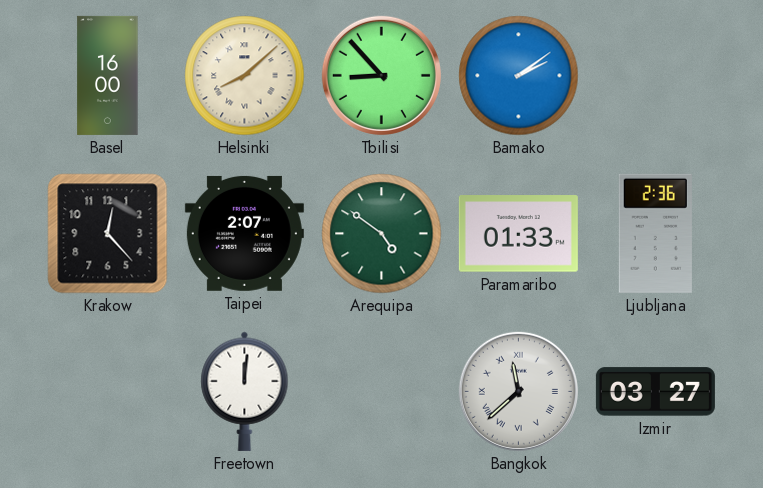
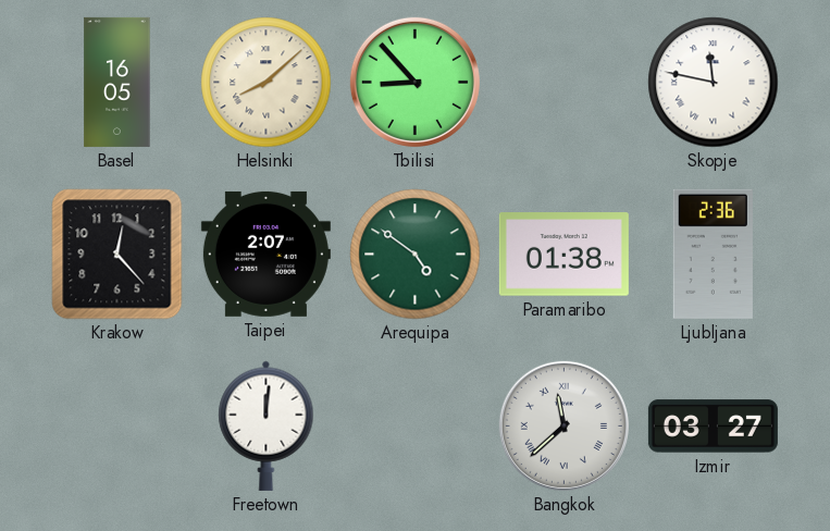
Basel: 16:00 -> 16:05 (117, 82)
Bamako: 2:09 -> none (519, 76)
Skopje: none -> 11:47 (714, 83)
Paramaribo: 01:33 -> 01:38 (563, 255)
